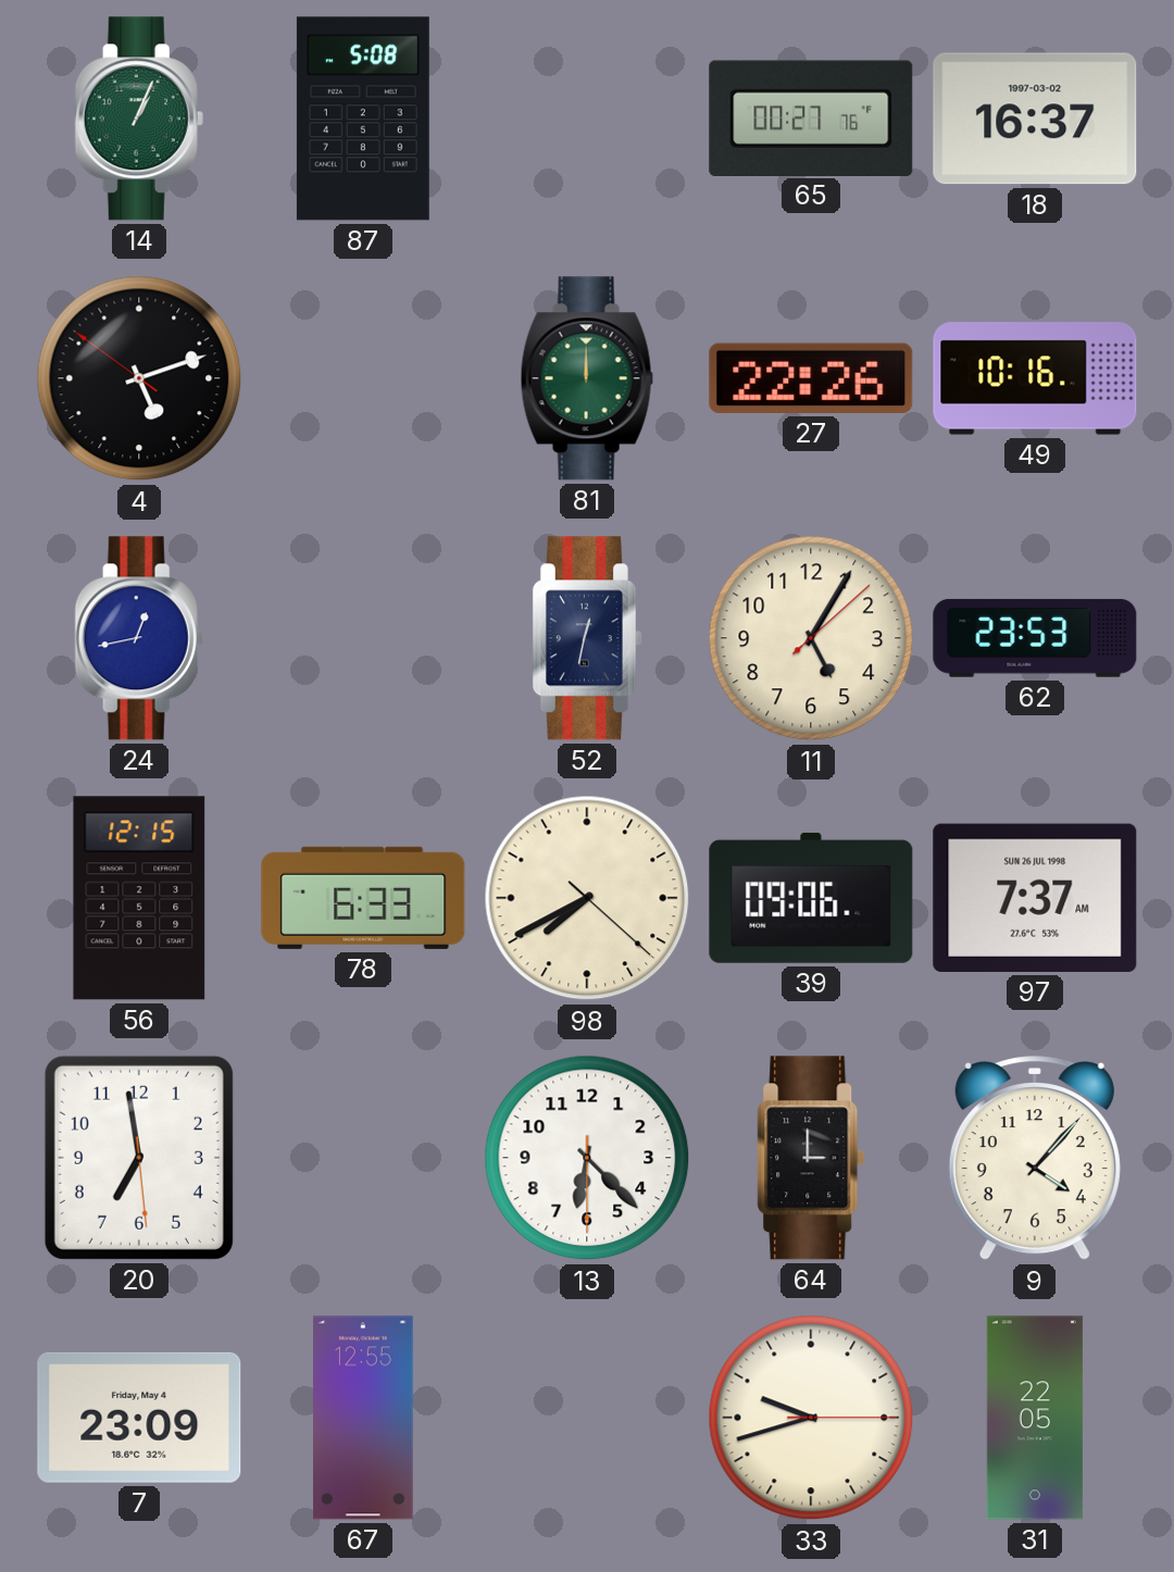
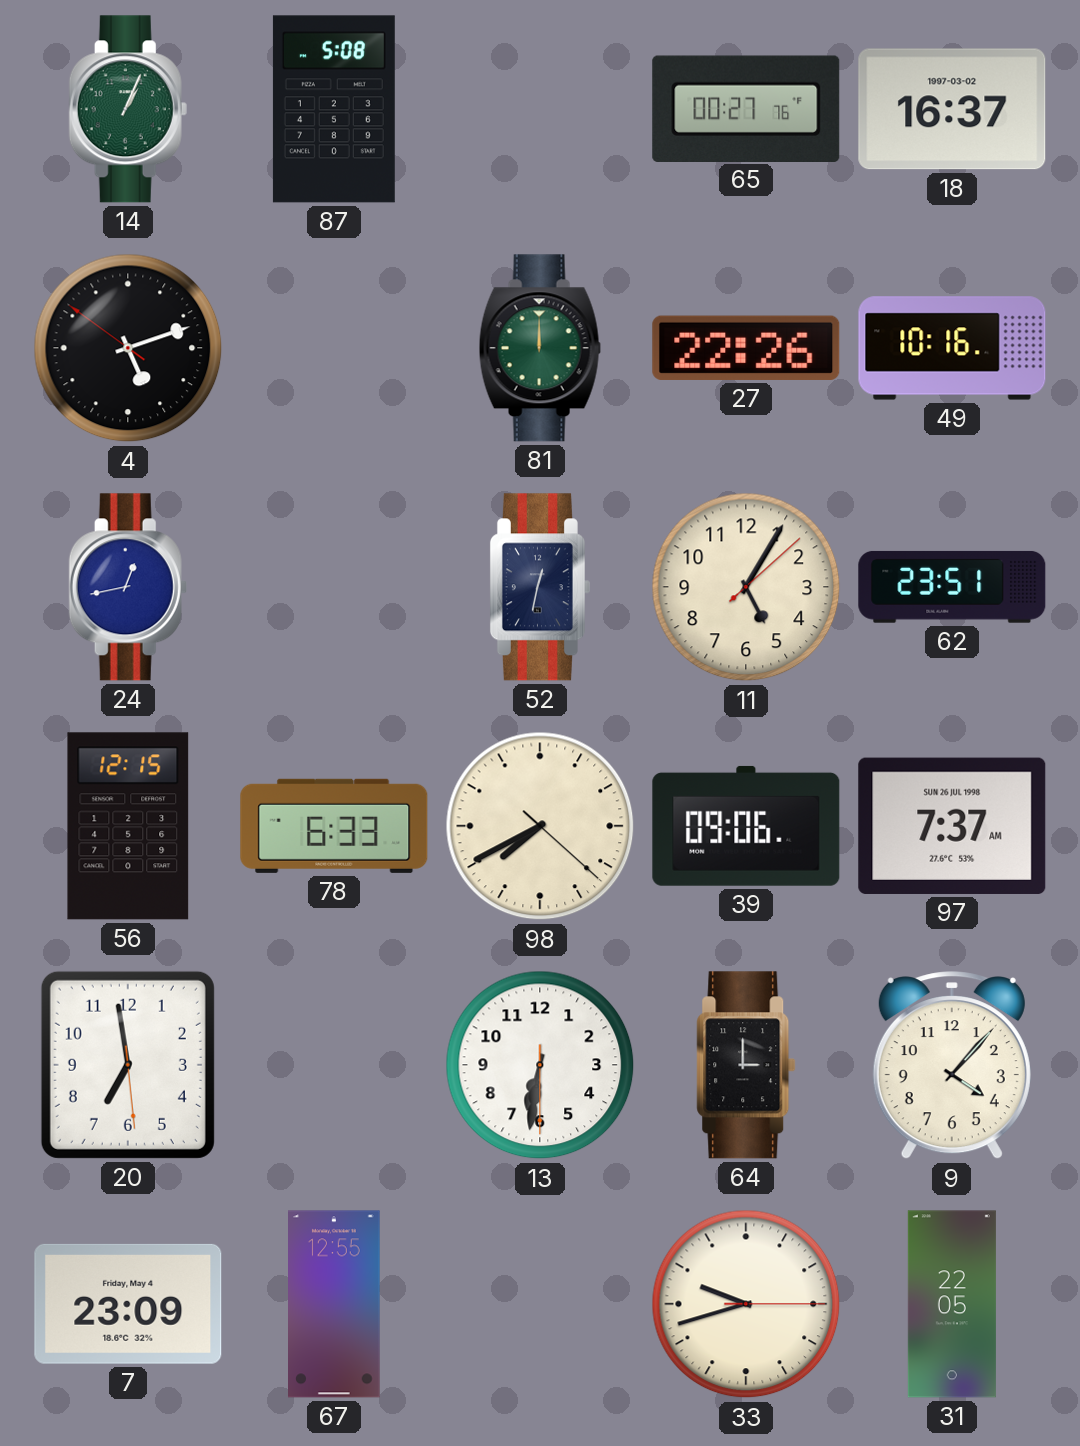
62: 23:53 -> 23:51 (952, 587)
13: 6:22 -> 6:31 (540, 1065)
